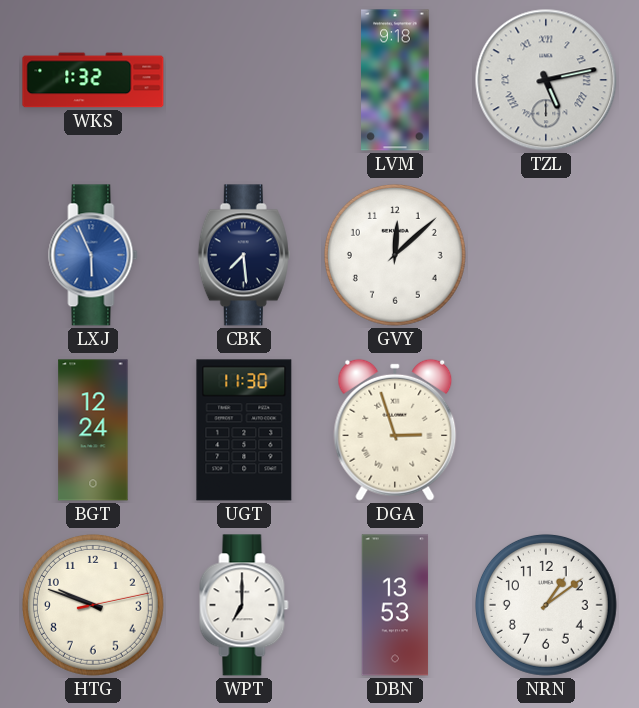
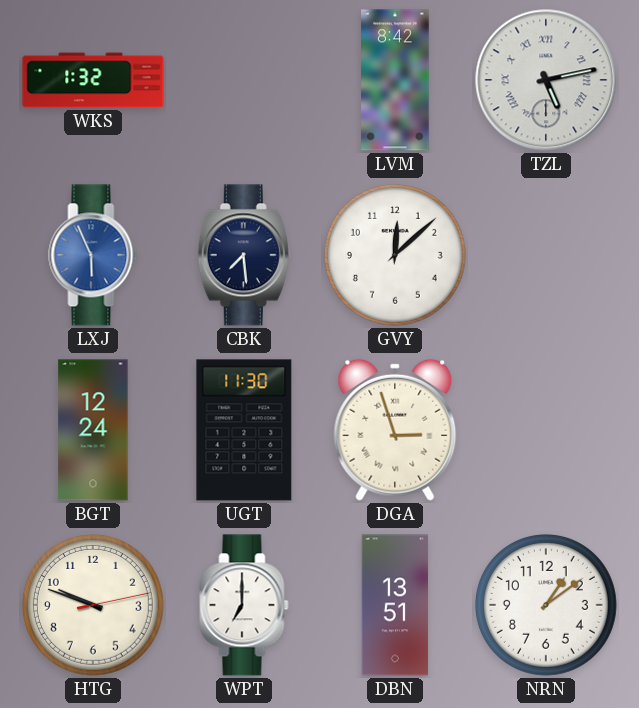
LVM: 9:18 -> 8:42 (395, 80)
DBN: 13:53 -> 13:51 (395, 605)
